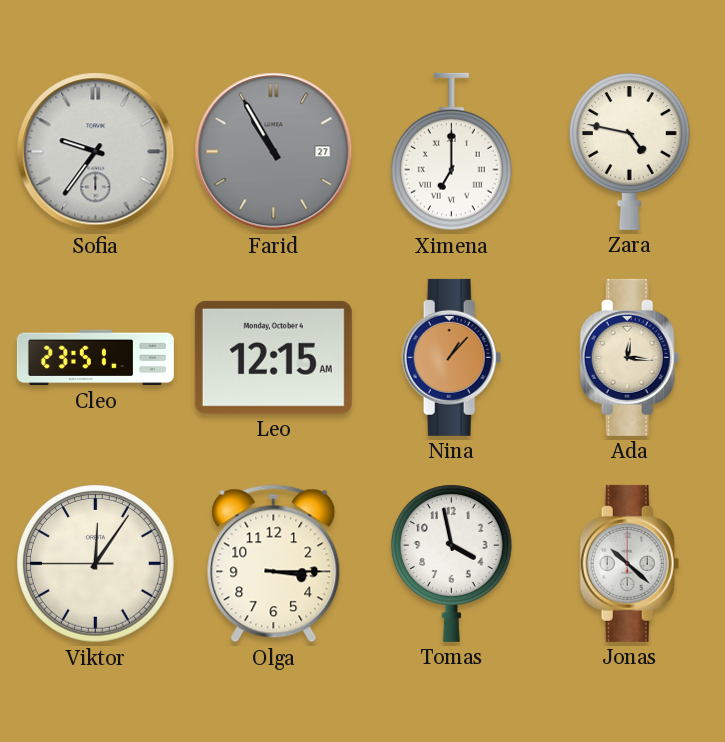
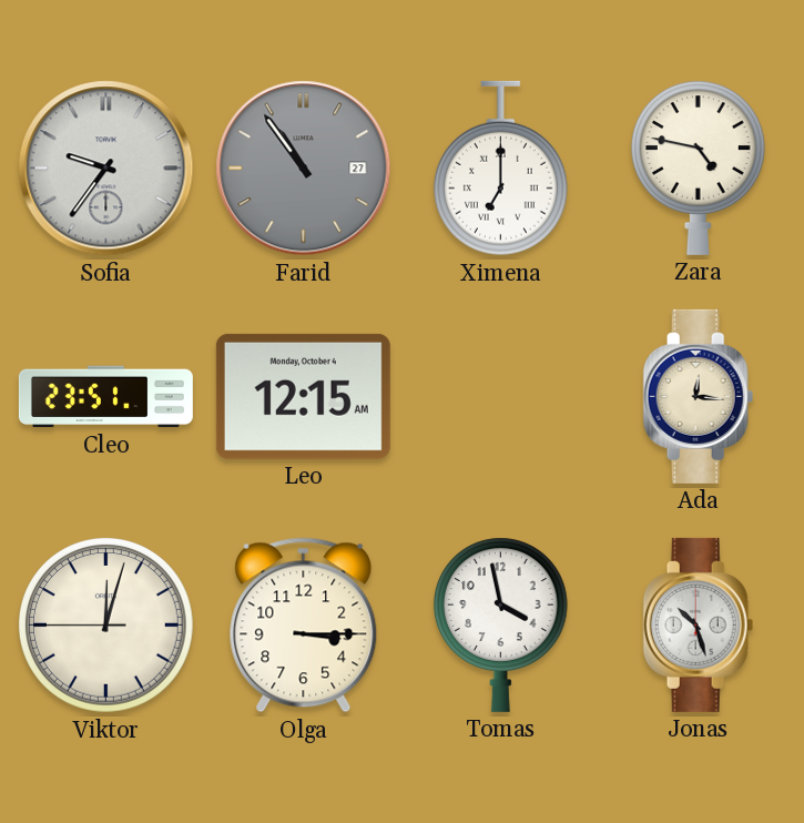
Farid: 10:55 -> 10:54 (304, 169)
Nina: 1:07 -> none (452, 357)
Viktor: 12:05 -> 12:02 (106, 626)
Jonas: 10:22 -> 10:27 (699, 624)
